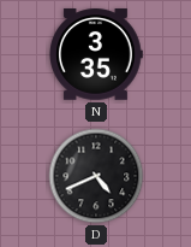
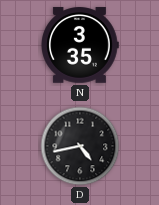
D: 4:41 -> 4:43 (80, 146)
